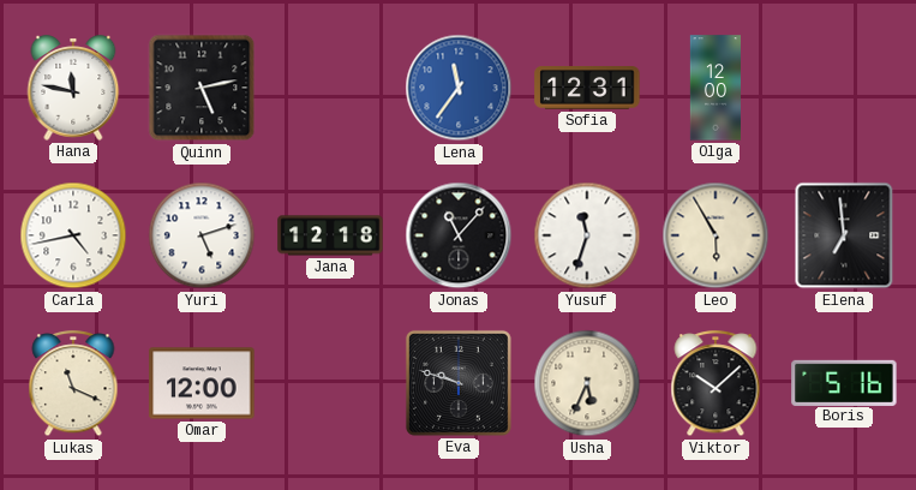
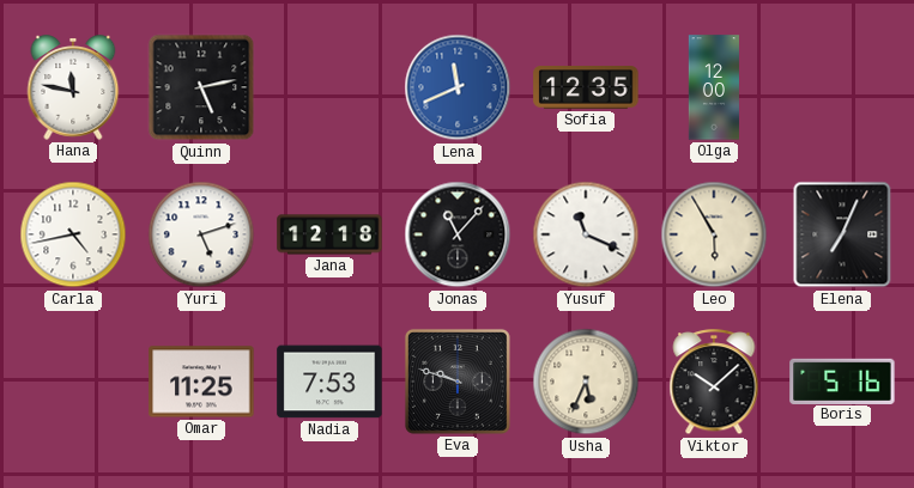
Lena: 11:36 -> 11:41 (458, 87)
Sofia: 12:31 -> 12:35 (586, 87)
Yusuf: 11:33 -> 11:19 (586, 234)
Elena: 6:59 -> 7:04 (842, 234)
Lukas: 11:19 -> none (73, 384)
Omar: 12:00 -> 11:25 (201, 382)
Nadia: none -> 7:53 (329, 382)
